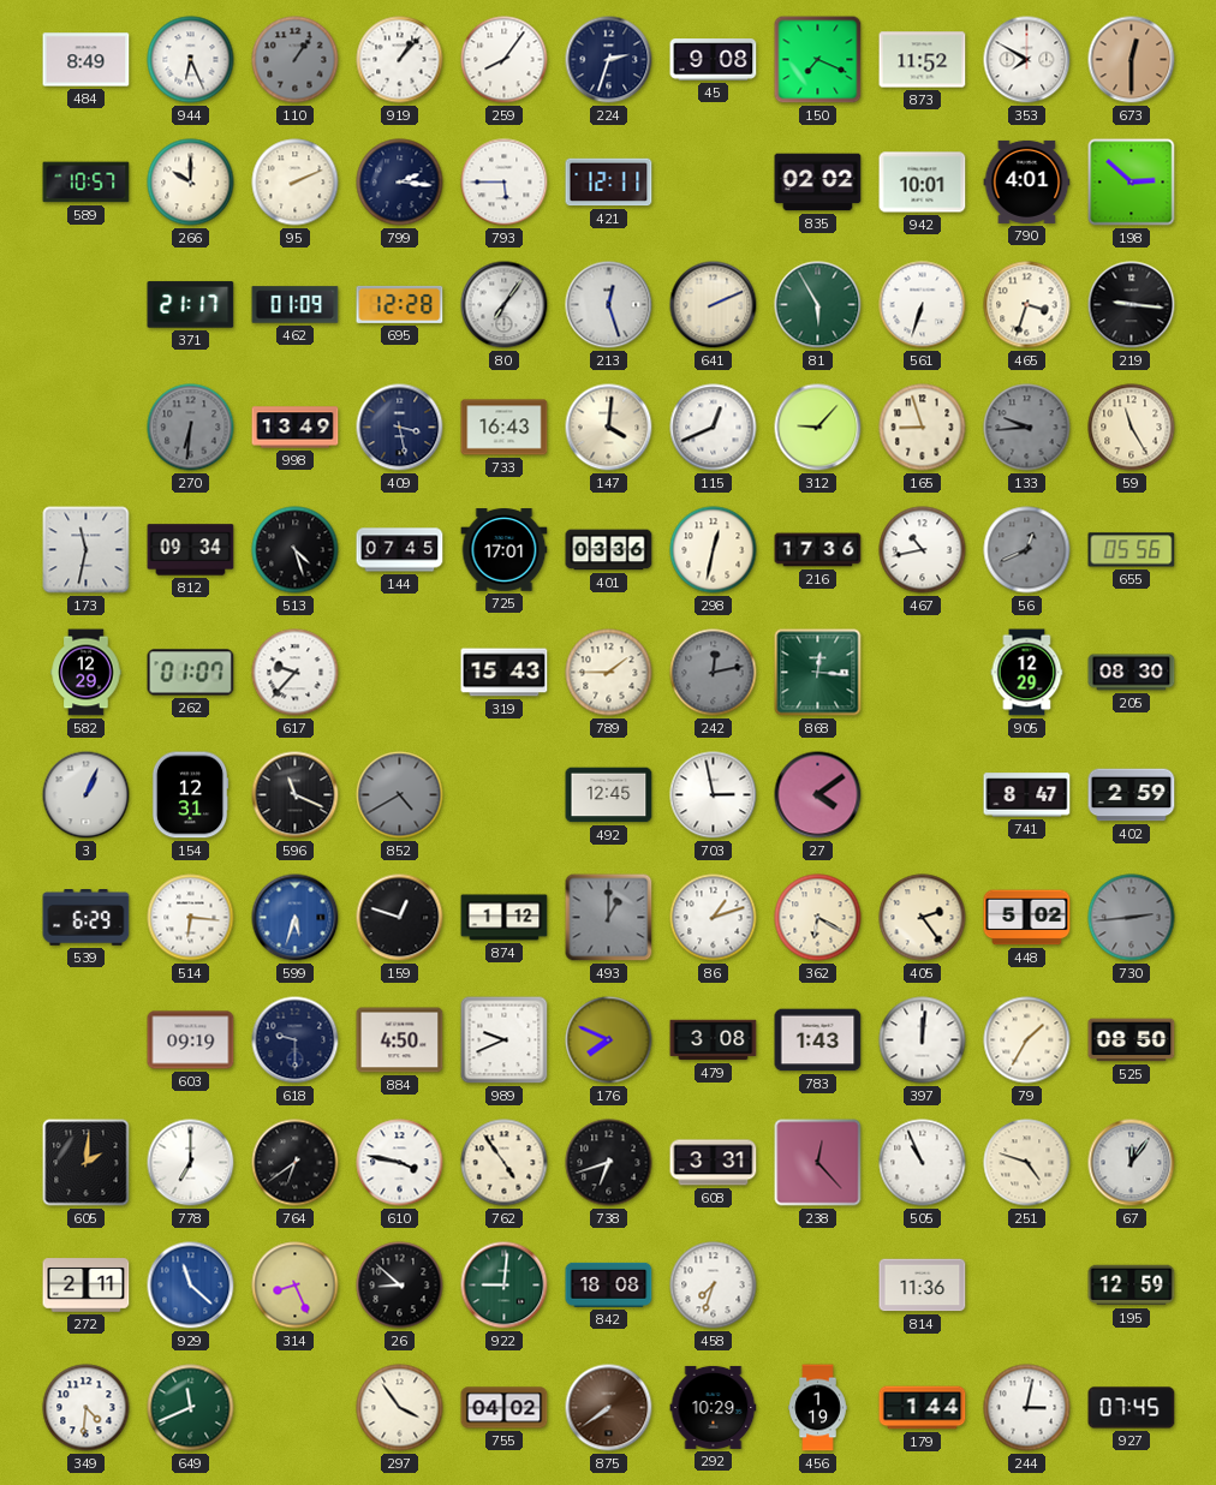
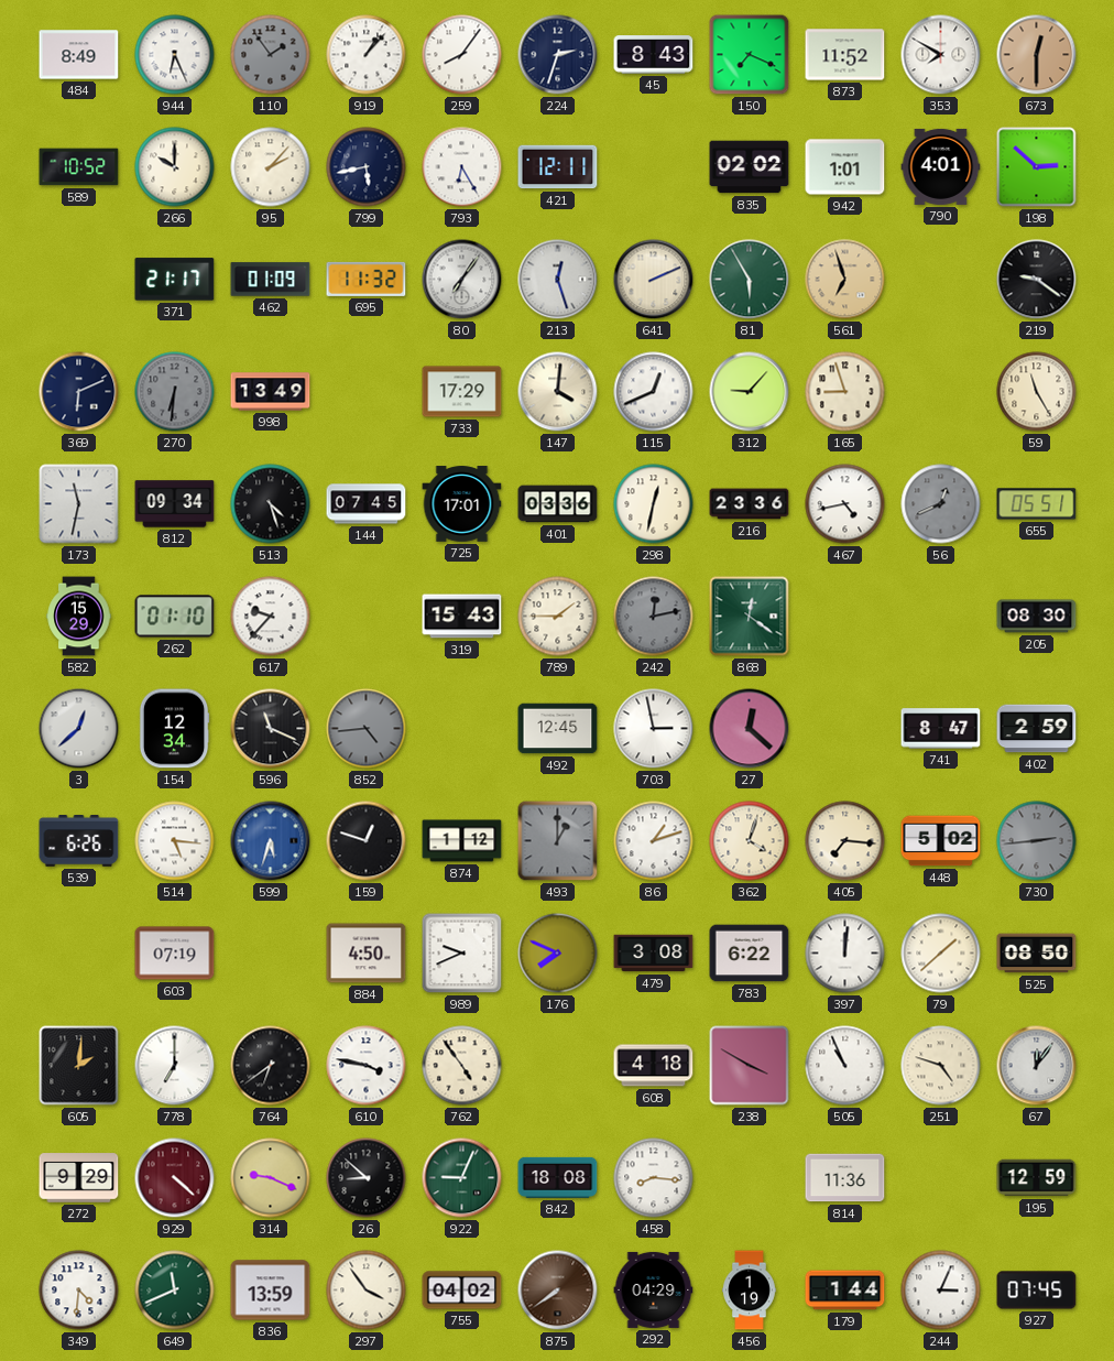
110: 1:06 -> 1:54 (271, 55)
45: 9:08 -> 8:43 (654, 55)
589: 10:57 -> 10:52 (79, 167)
95: 2:11 -> 2:07 (271, 167)
799: 2:16 -> 5:43 (367, 167)
793: 5:45 -> 6:25 (462, 167)
942: 10:01 -> 1:01 (845, 167)
695: 12:28 -> 11:32 (367, 279)
561: 6:33 -> 6:57 (845, 280)
561 dial: white -> champagne (845, 280)
465: 3:33 -> none (1027, 305)
219: 9:16 -> 9:21 (1037, 280)
369: none -> 6:11 (79, 392)
409: 3:28 -> none (400, 428)
733: 16:43 -> 17:29 (462, 392)
133: 9:44 -> none (1027, 428)
216: 17:36 -> 23:36 (750, 504)
467: 10:43 -> 4:43 (845, 504)
655: 05:56 -> 05:51 (1037, 504)
582: 12:29 -> 15:29 (79, 617)
262: 01:07 -> 01:10 (175, 617)
868: 12:16 -> 12:21 (750, 617)
905: 12:29 -> none (1027, 673)
3: 1:04 -> 12:38 (79, 729)
154: 12:31 -> 12:34 (174, 729)
852: 4:40 -> 4:44 (367, 729)
27: 4:09 -> 12:22 (750, 729)
539: 6:29 -> 6:26 (79, 841)
514: 6:16 -> 5:16 (175, 841)
362: 6:20 -> 4:03 (750, 841)
405: 2:24 -> 7:16 (845, 841)
603: 09:19 -> 07:19 (175, 954)
618: 9:30 -> none (296, 1040)
783: 1:43 -> 6:22 (750, 954)
79: 1:35 -> 1:38 (941, 954)
738: 6:42 -> none (609, 1163)
608: 3:31 -> 4:18 (654, 1066)
238: 12:23 -> 3:50 (750, 1066)
272: 2:11 -> 9:29 (79, 1178)
929: 11:22 -> 4:22 (175, 1178)
929 dial: blue -> burgundy (175, 1178)
314: 8:26 -> 9:19 (271, 1178)
922: 9:01 -> 9:04 (462, 1178)
458: 7:33 -> 8:16 (654, 1178)
836: none -> 13:59 (271, 1291)
292: 10:29 -> 04:29 (654, 1289)
244: 3:02 -> 3:04 (941, 1291)
